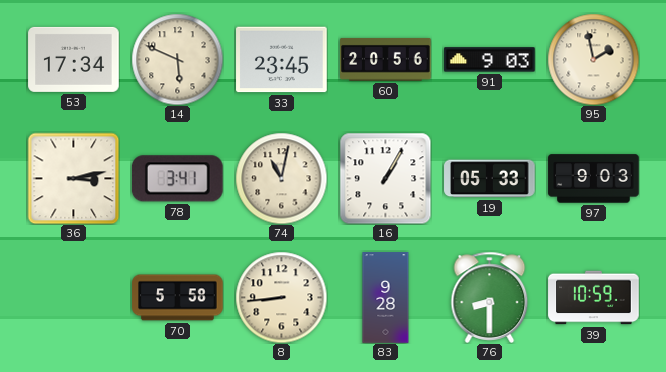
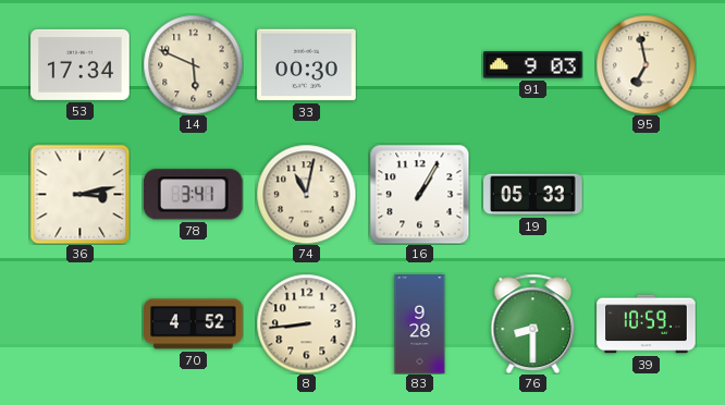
33: 23:45 -> 00:30 (307, 65)
60: 20:56 -> none (386, 59)
95: 1:58 -> 6:58 (646, 64)
97: 9:03 -> none (594, 179)
70: 5:58 -> 4:52 (194, 324)
